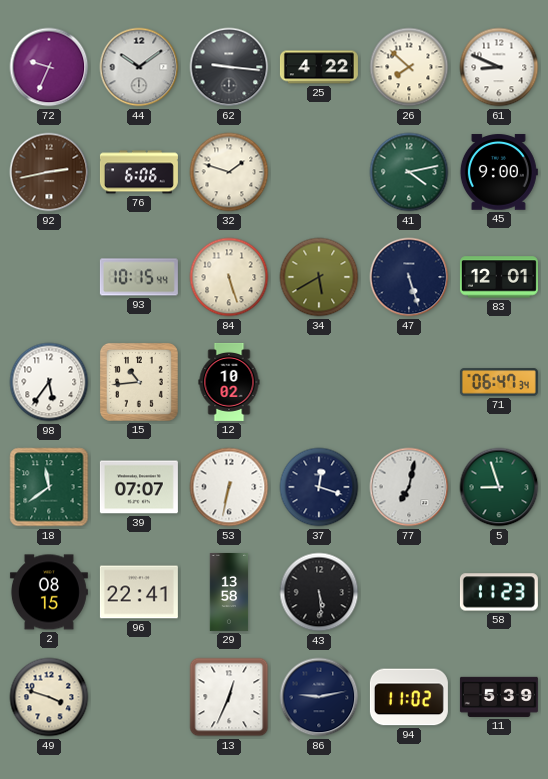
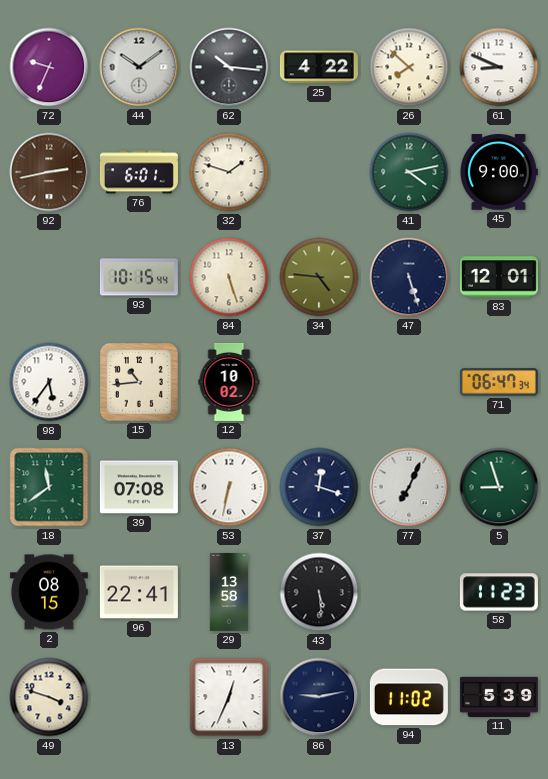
62: 9:16 -> 10:16 (229, 67)
76: 6:06 -> 6:01 (139, 172)
34: 5:40 -> 4:46 (319, 277)
39: 07:07 -> 07:08 (139, 487)
77: 7:02 -> 7:04 (409, 487)
